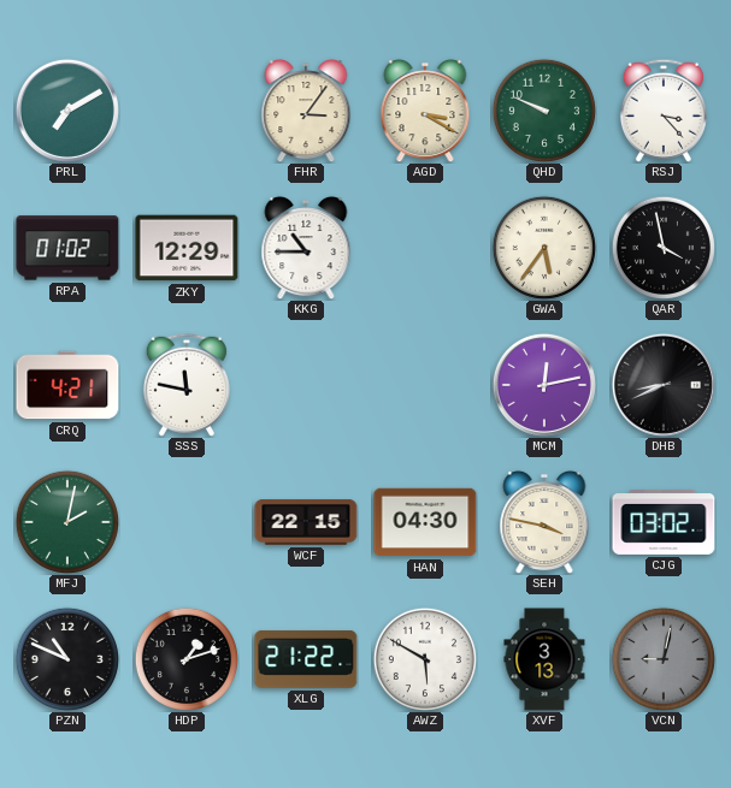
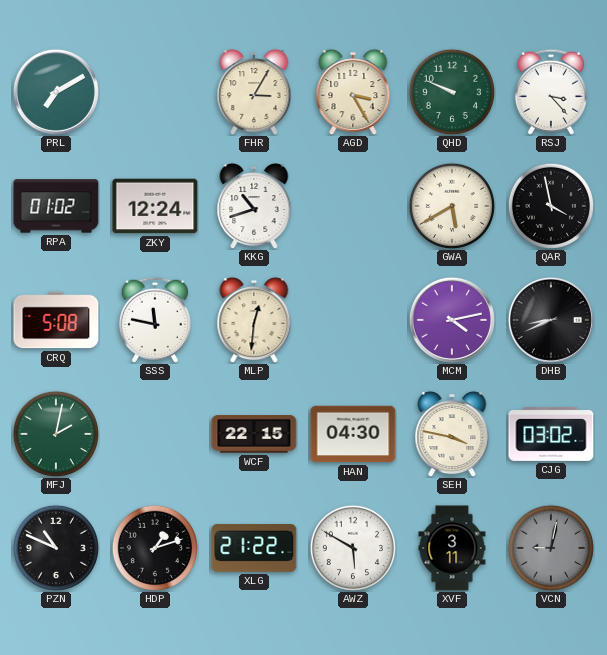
FHR: 3:06 -> 3:05 (254, 92)
AGD: 3:20 -> 3:25 (353, 92)
ZKY: 12:29 -> 12:24 (155, 206)
KKG: 10:45 -> 10:42 (254, 206)
GWA: 5:36 -> 5:40 (451, 205)
CRQ: 4:21 -> 5:08 (56, 320)
MLP: none -> 12:31 (254, 320)
MCM: 12:13 -> 4:13 (452, 320)
XVF: 3:13 -> 3:11 (452, 548)
